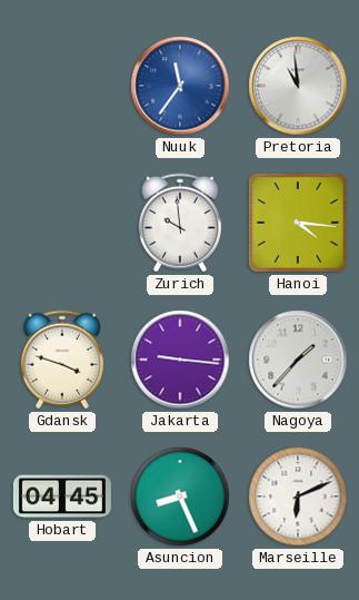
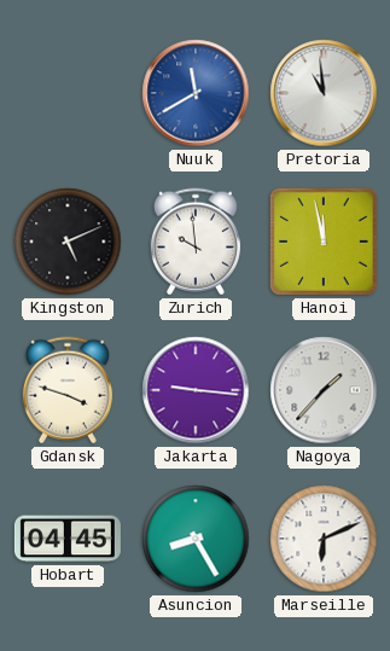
Nuuk: 11:36 -> 11:40 (196, 93)
Kingston: none -> 5:11 (68, 242)
Hanoi: 4:16 -> 11:58 (324, 242)
Asuncion: 8:26 -> 8:25 (196, 539)
